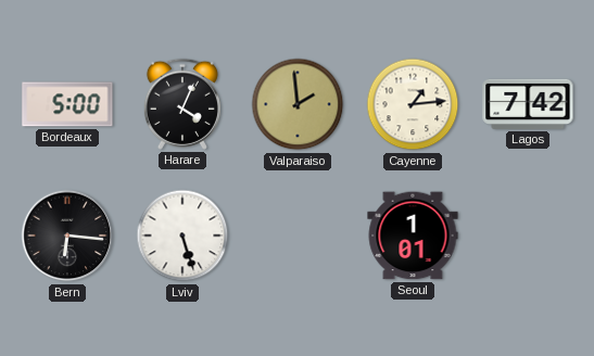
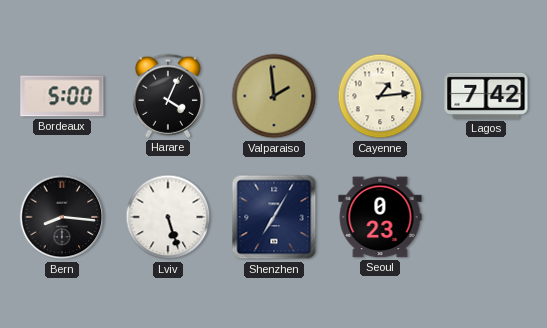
Bern: 6:16 -> 8:16 (62, 217)
Shenzhen: none -> 7:05 (274, 217)
Seoul: 1:01 -> 0:23 (380, 217)
